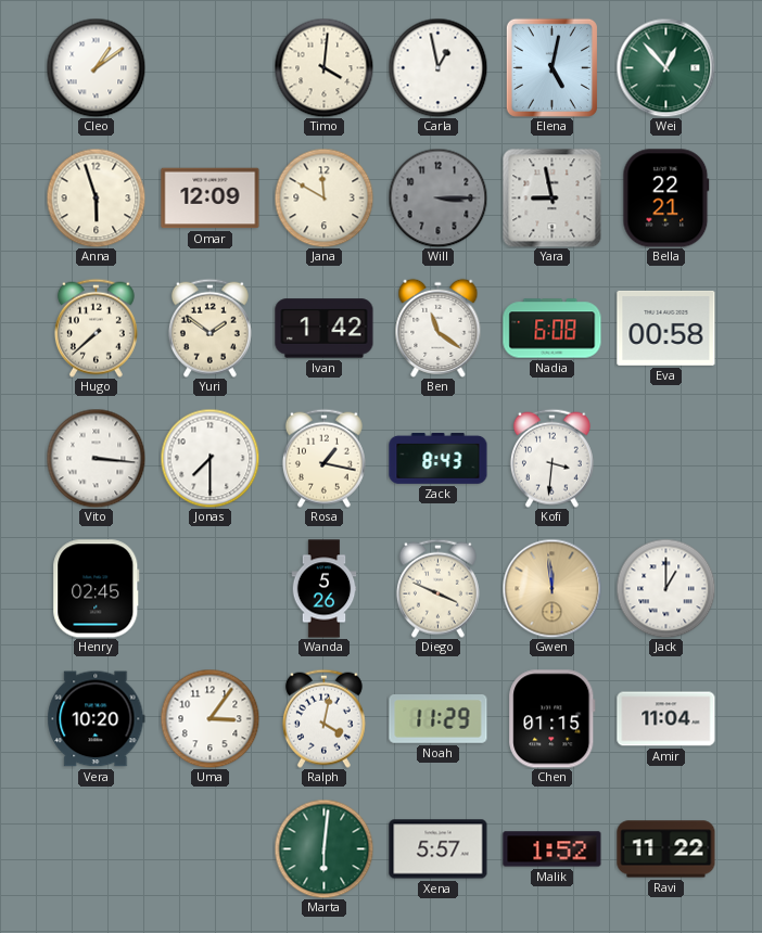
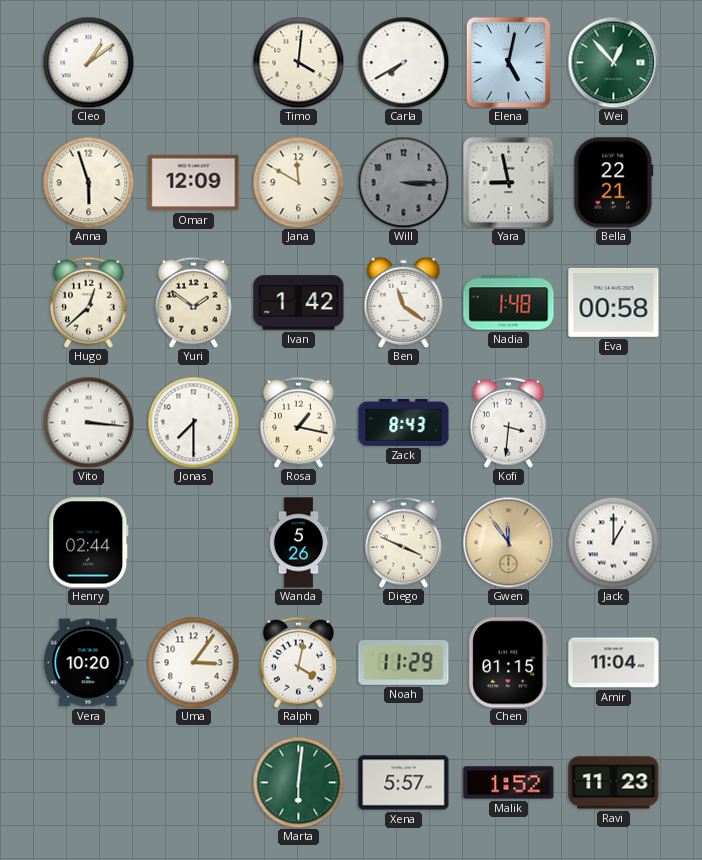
Carla: 12:58 -> 7:40 (403, 62)
Hugo: 7:38 -> 12:38 (88, 302)
Nadia: 6:08 -> 1:48 (509, 303)
Henry: 02:45 -> 02:44 (89, 543)
Gwen: 11:59 -> 11:54 (508, 542)
Ravi: 11:22 -> 11:23 (614, 783)
